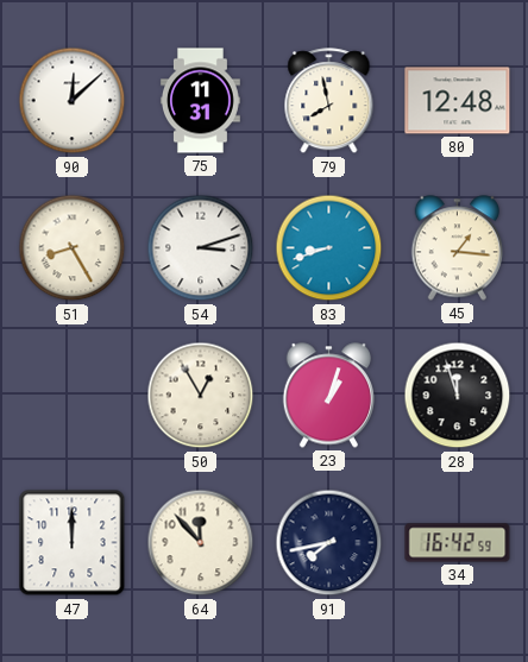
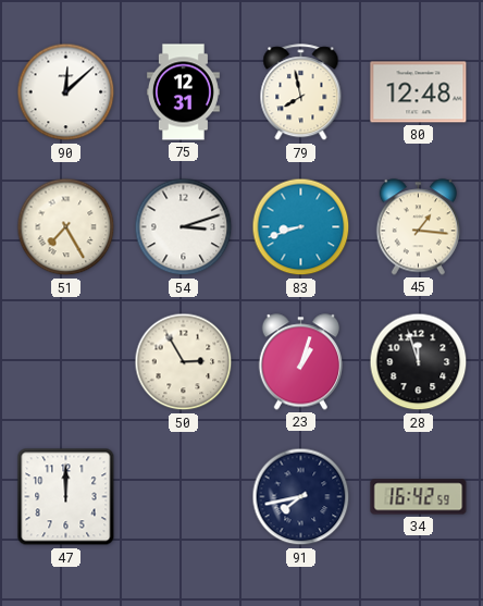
75: 11:31 -> 12:31 (183, 92)
51: 8:25 -> 7:25 (66, 227)
50: 12:55 -> 2:55 (184, 362)
64: 11:53 -> none (201, 543)
